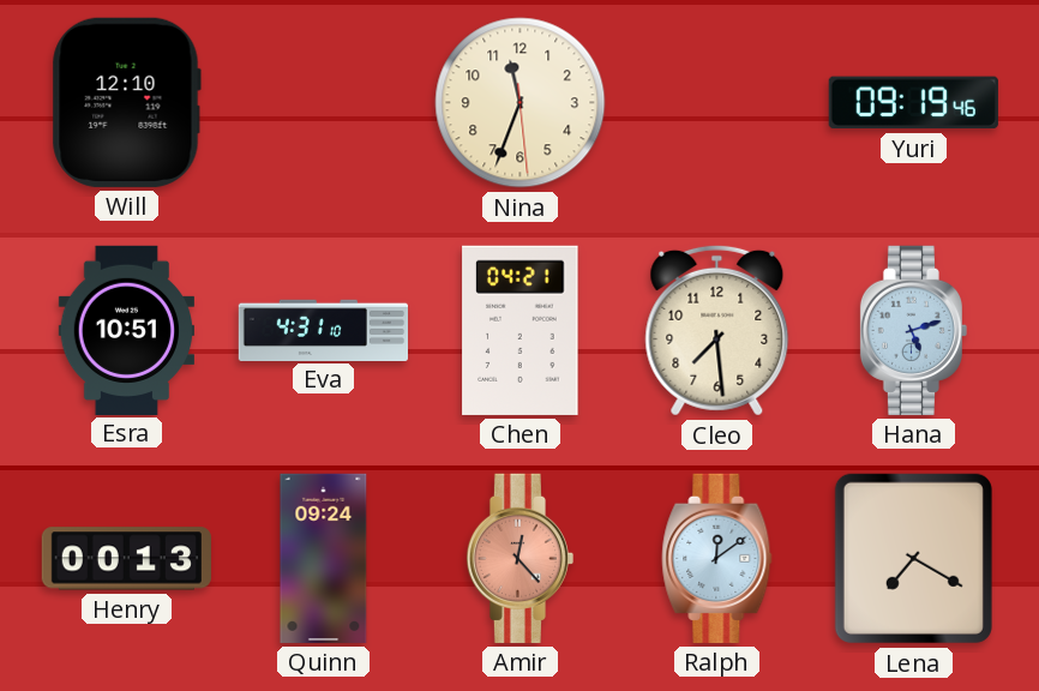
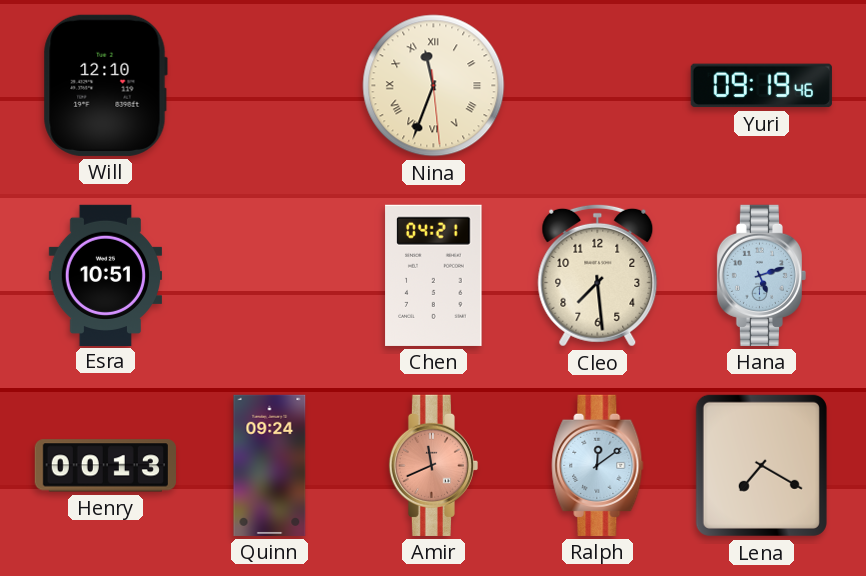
Nina numerals: Arabic -> Roman (434, 86)
Eva: 4:31 -> none (323, 330)
Amir: 12:23 -> 11:41 (433, 465)
